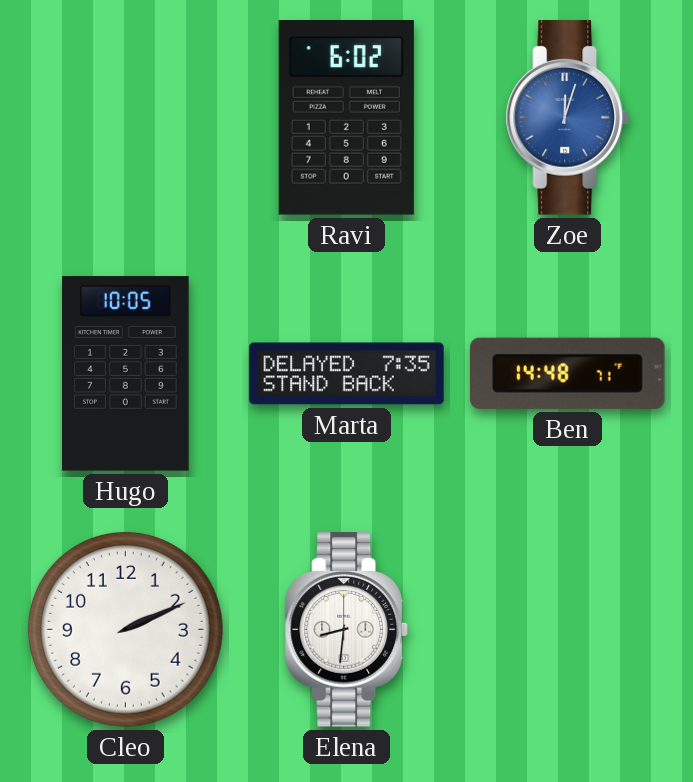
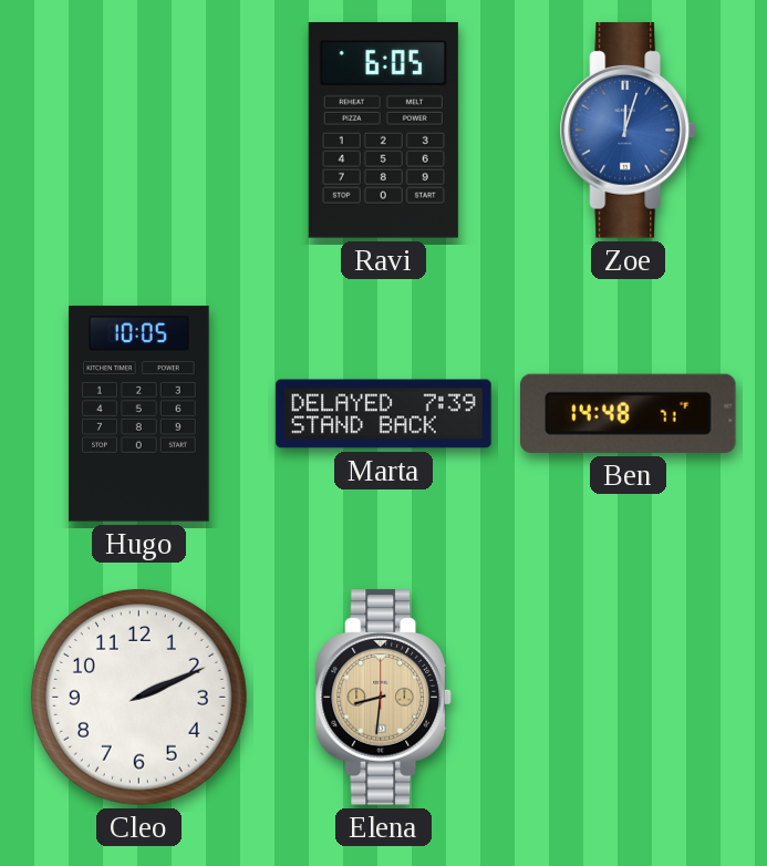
Ravi: 6:02 -> 6:05 (383, 131)
Marta: 7:35 -> 7:39 (384, 414)
Elena dial: white -> champagne (383, 698)
